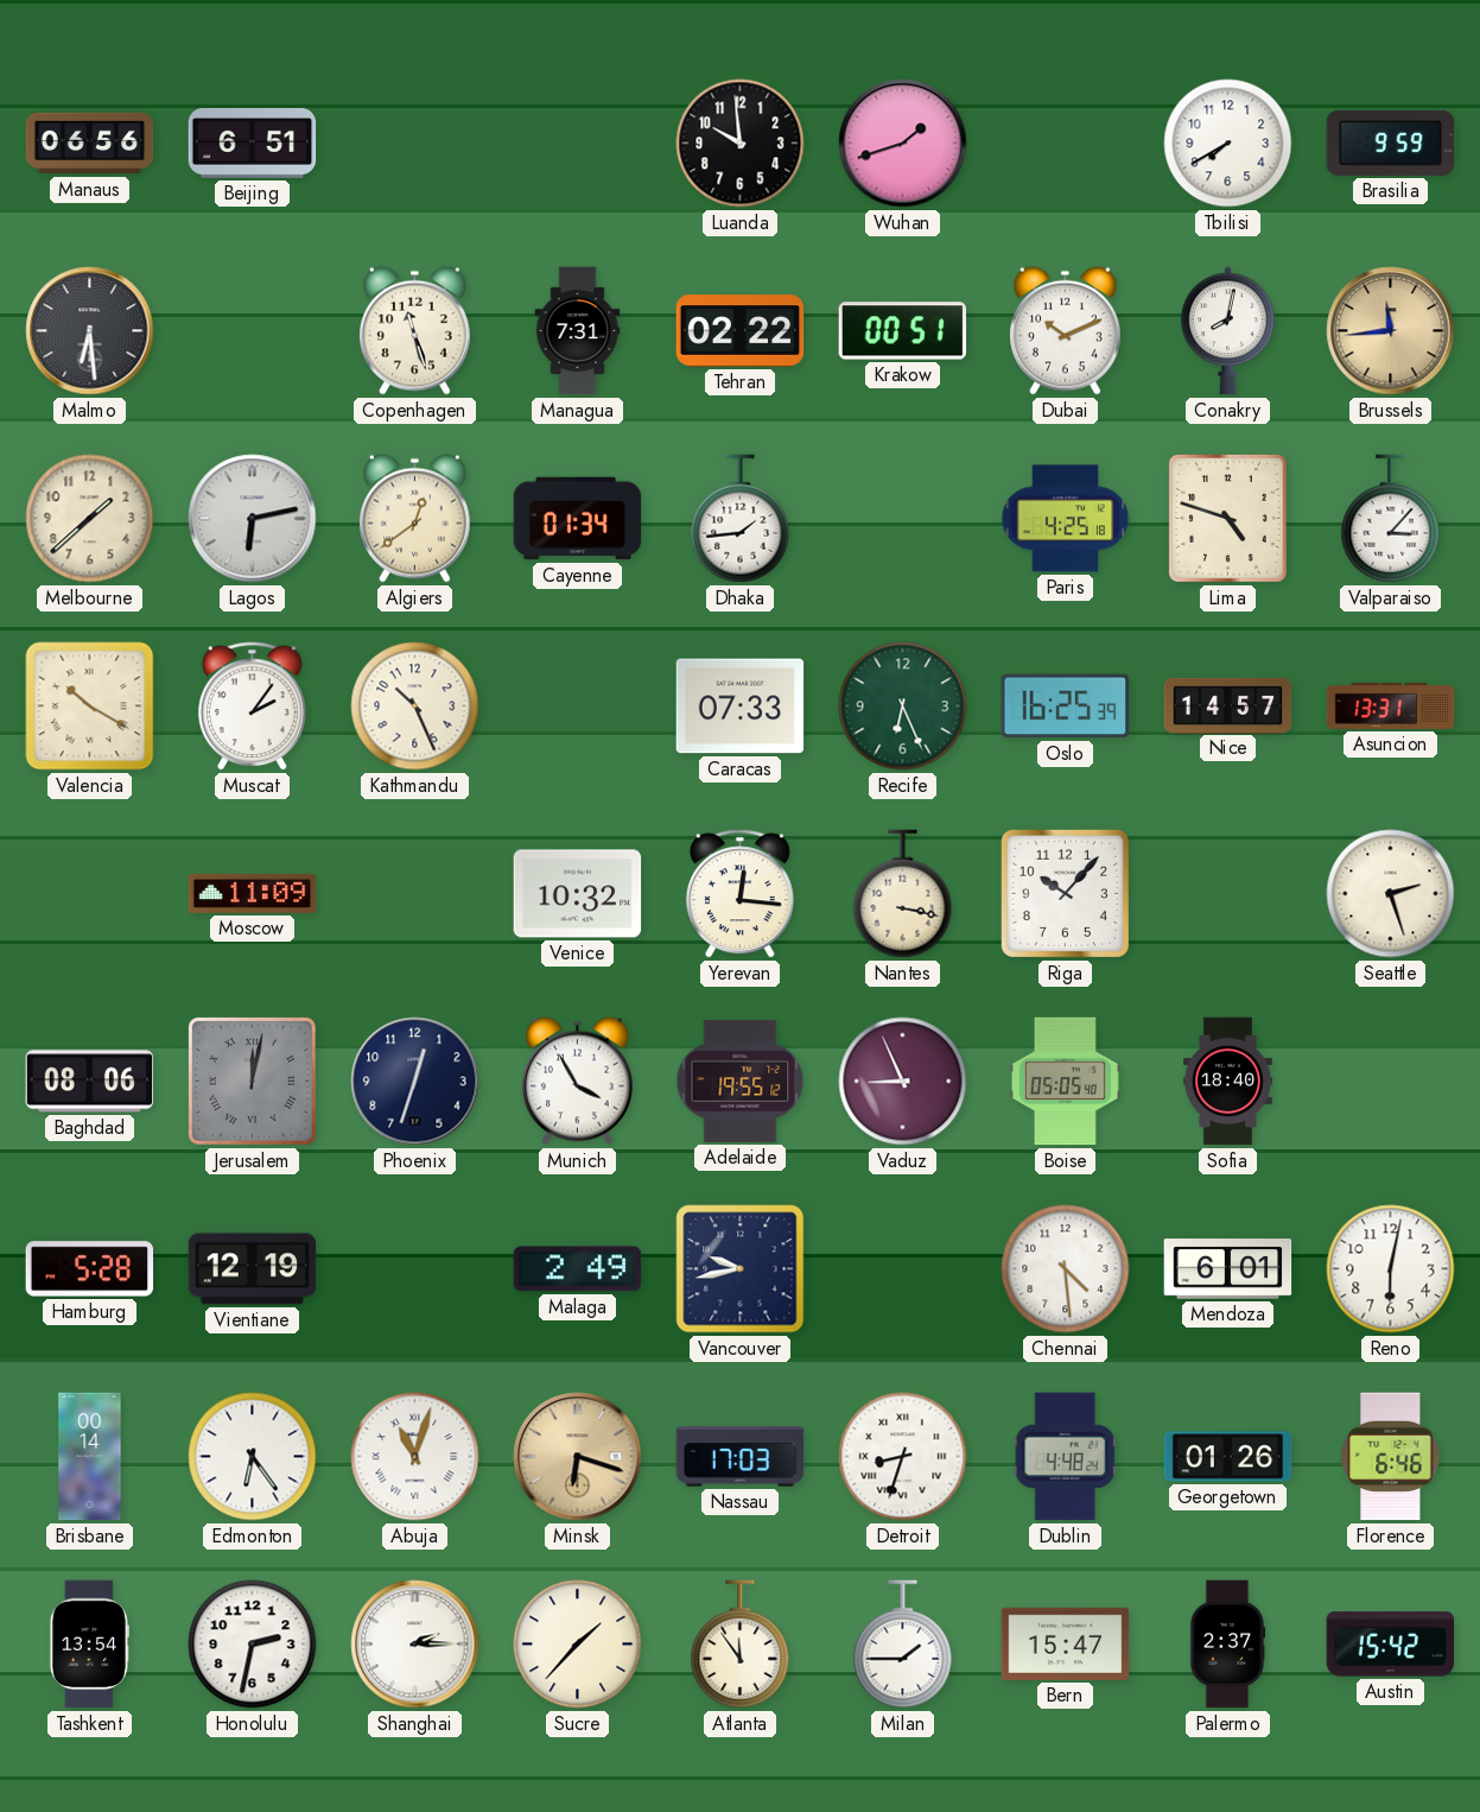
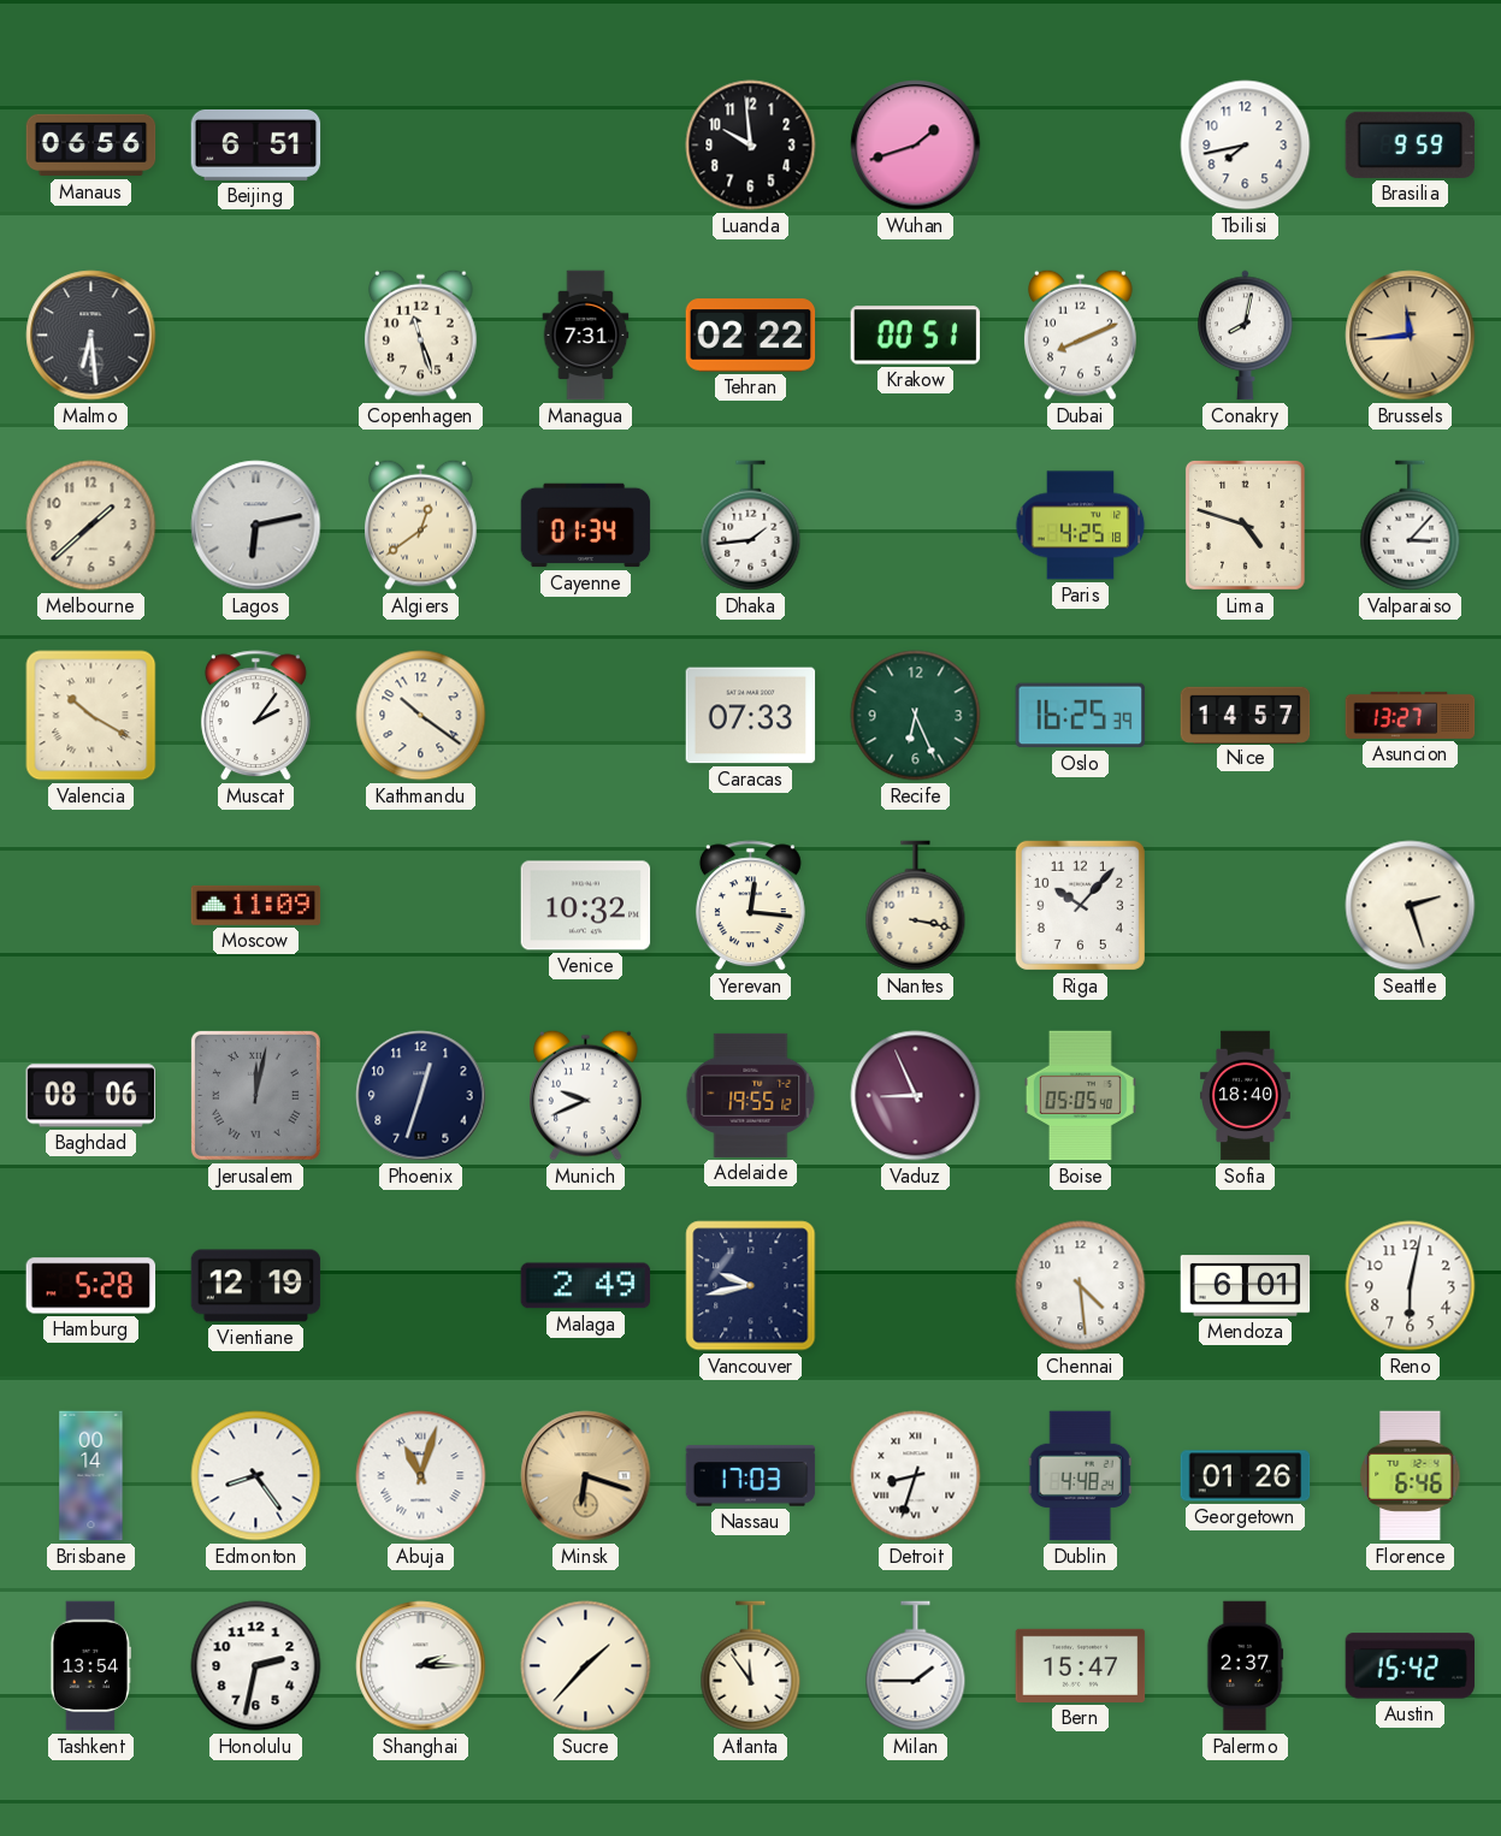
Tbilisi: 7:40 -> 7:43 (1246, 146)
Dubai: 10:11 -> 8:11 (1081, 334)
Kathmandu: 10:26 -> 10:21 (421, 716)
Asuncion: 13:31 -> 13:27 (1411, 715)
Munich: 3:55 -> 9:41 (586, 1095)
Edmonton: 6:24 -> 8:24 (256, 1476)
